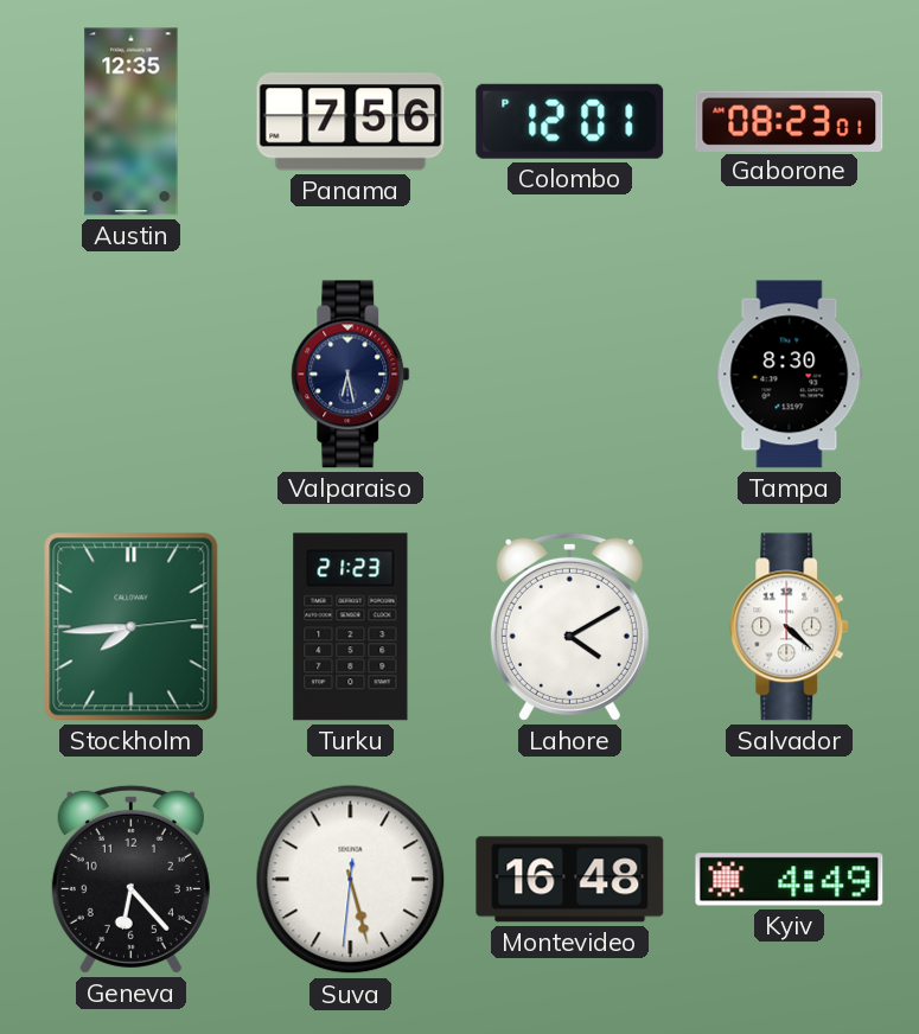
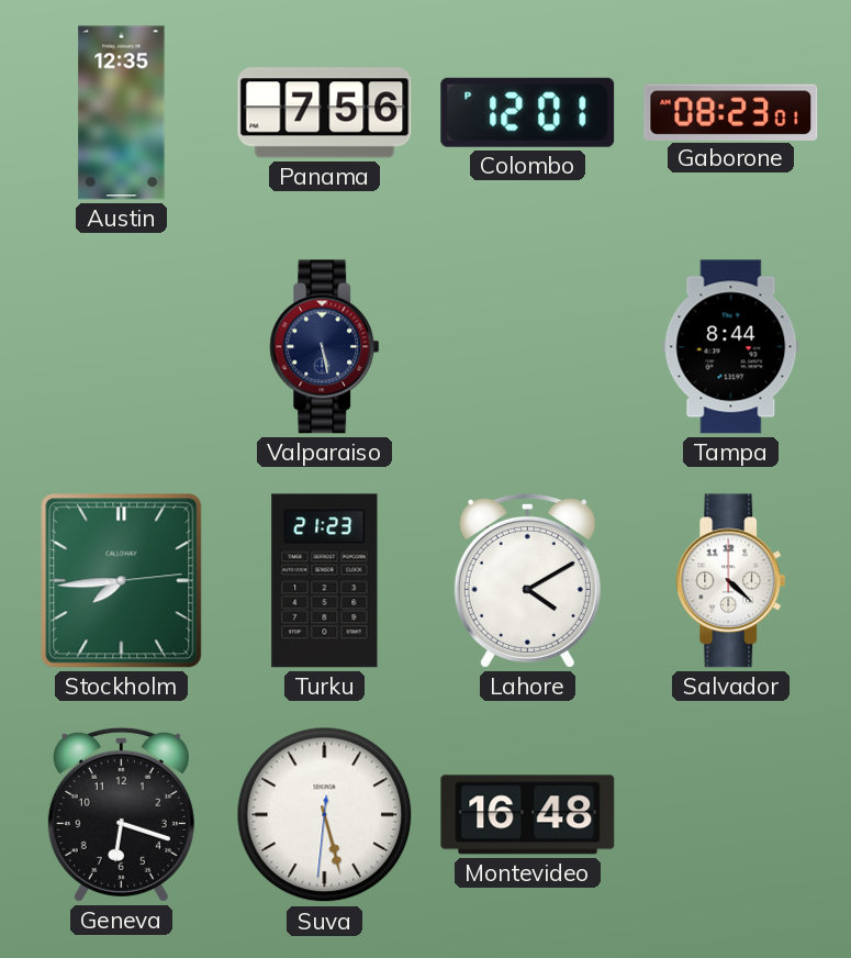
Valparaiso: 6:28 -> 5:28 (325, 347)
Tampa: 8:30 -> 8:44 (731, 347)
Geneva: 6:23 -> 6:18 (121, 814)
Kyiv: 4:49 -> none (790, 880)
